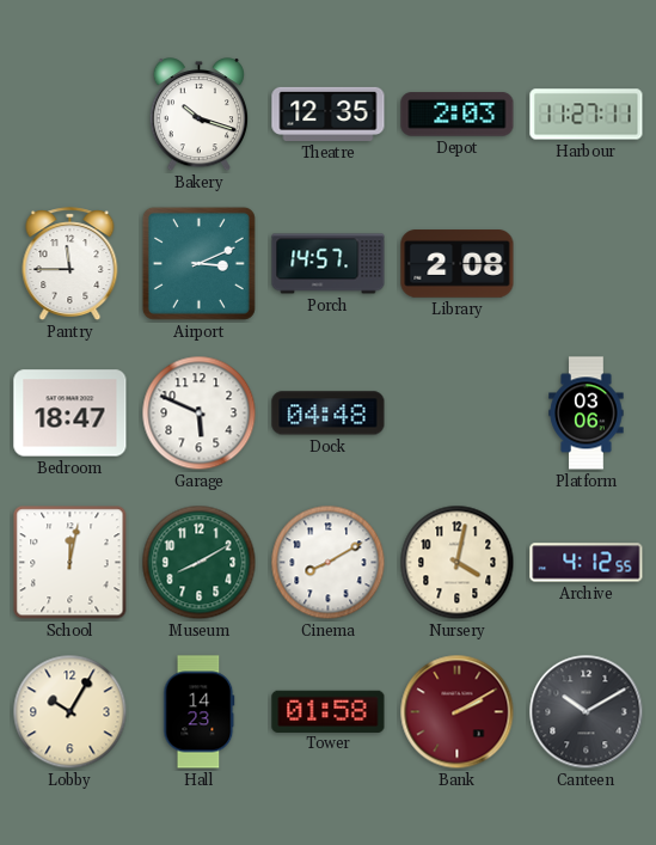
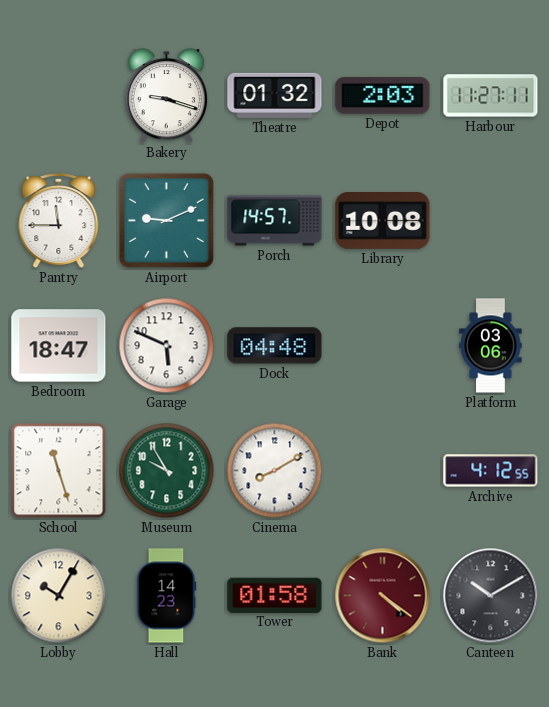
Bakery: 10:18 -> 9:18 (166, 96)
Theatre: 12:35 -> 01:32 (275, 95)
Airport: 3:11 -> 9:11 (166, 220)
Library: 2:08 -> 10:08 (383, 221)
School: 12:02 -> 11:27 (59, 471)
Museum: 8:10 -> 9:55 (167, 471)
Nursery: 4:02 -> none (458, 563)
Bank: 2:10 -> 4:21 (383, 596)
